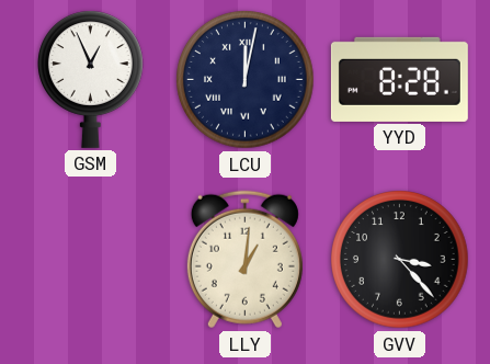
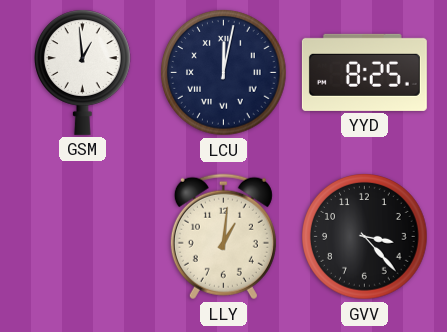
GSM: 12:56 -> 12:59 (83, 72)
YYD: 8:28 -> 8:25 (364, 72)
